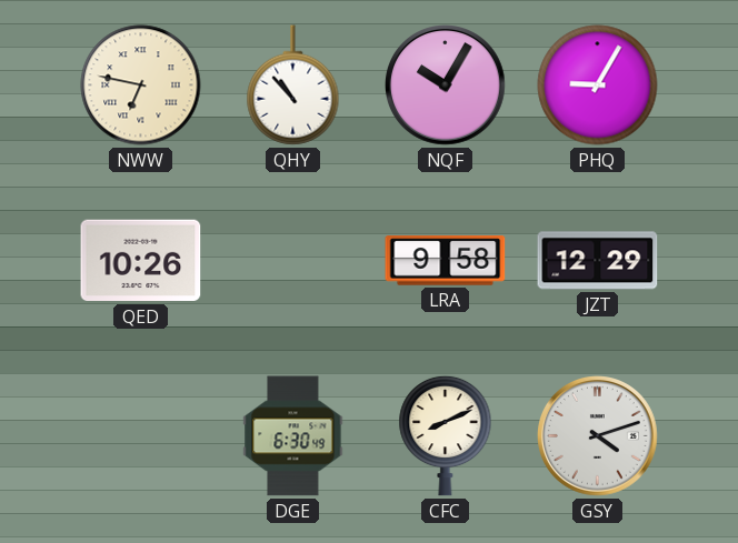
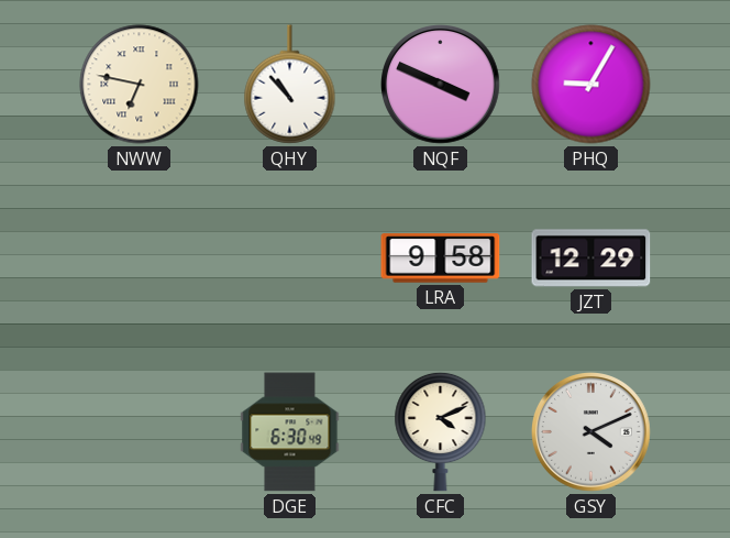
NQF: 10:05 -> 3:49 (441, 85)
QED: 10:26 -> none (141, 261)
CFC: 8:11 -> 4:11 (441, 431)
GSY: 4:12 -> 4:11 (591, 432)
